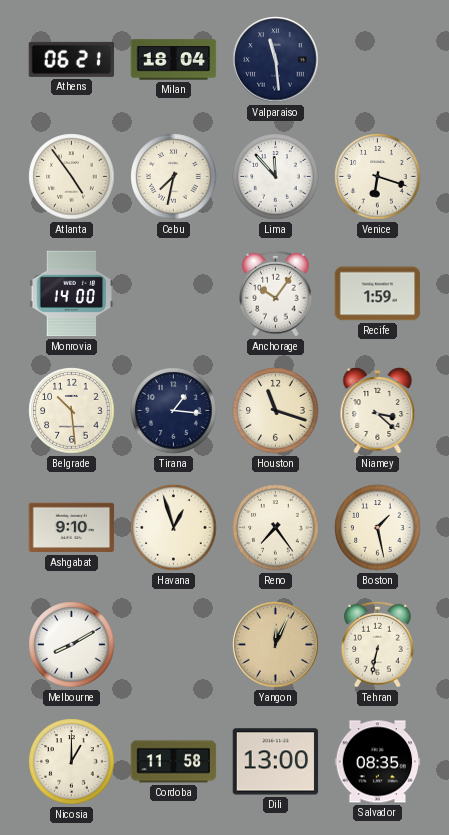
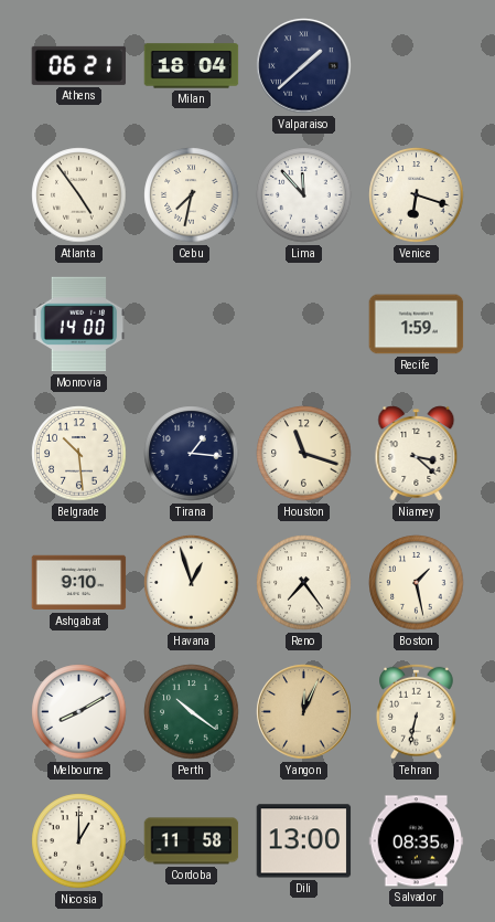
Valparaiso: 11:29 -> 1:38 (304, 66)
Anchorage: 10:06 -> none (276, 293)
Perth: none -> 10:21 (192, 712)
